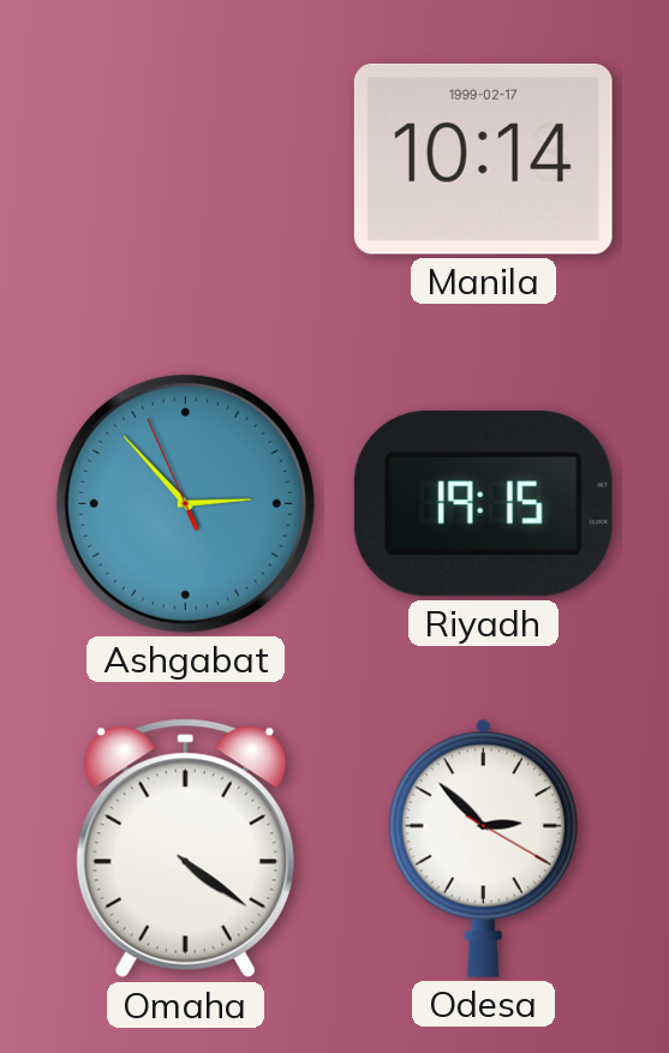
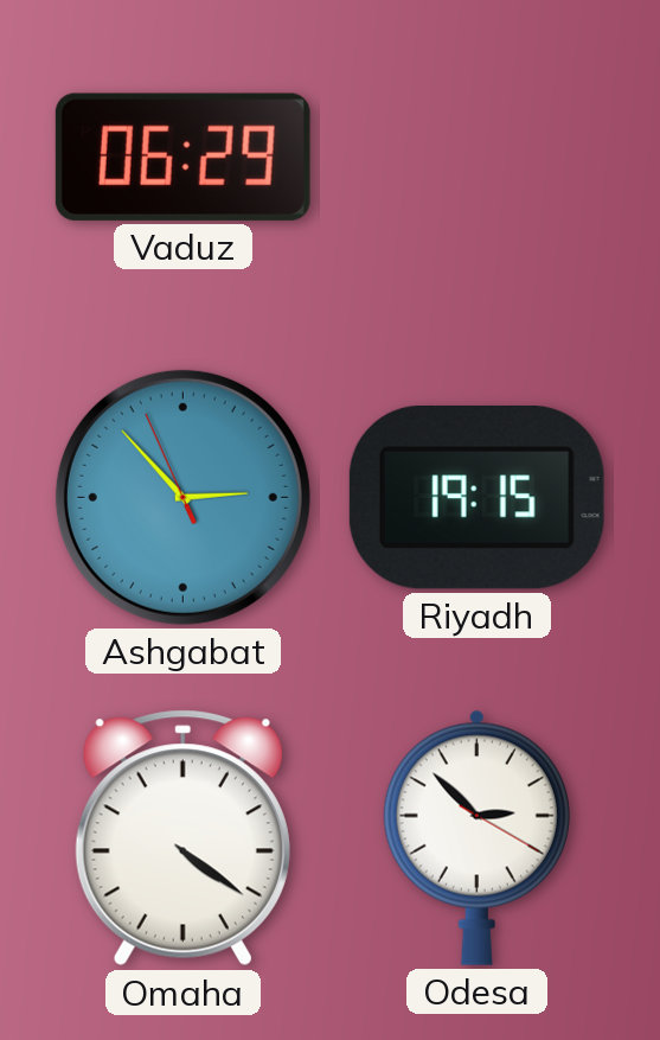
Vaduz: none -> 06:29 (182, 157)
Manila: 10:14 -> none (483, 158)
